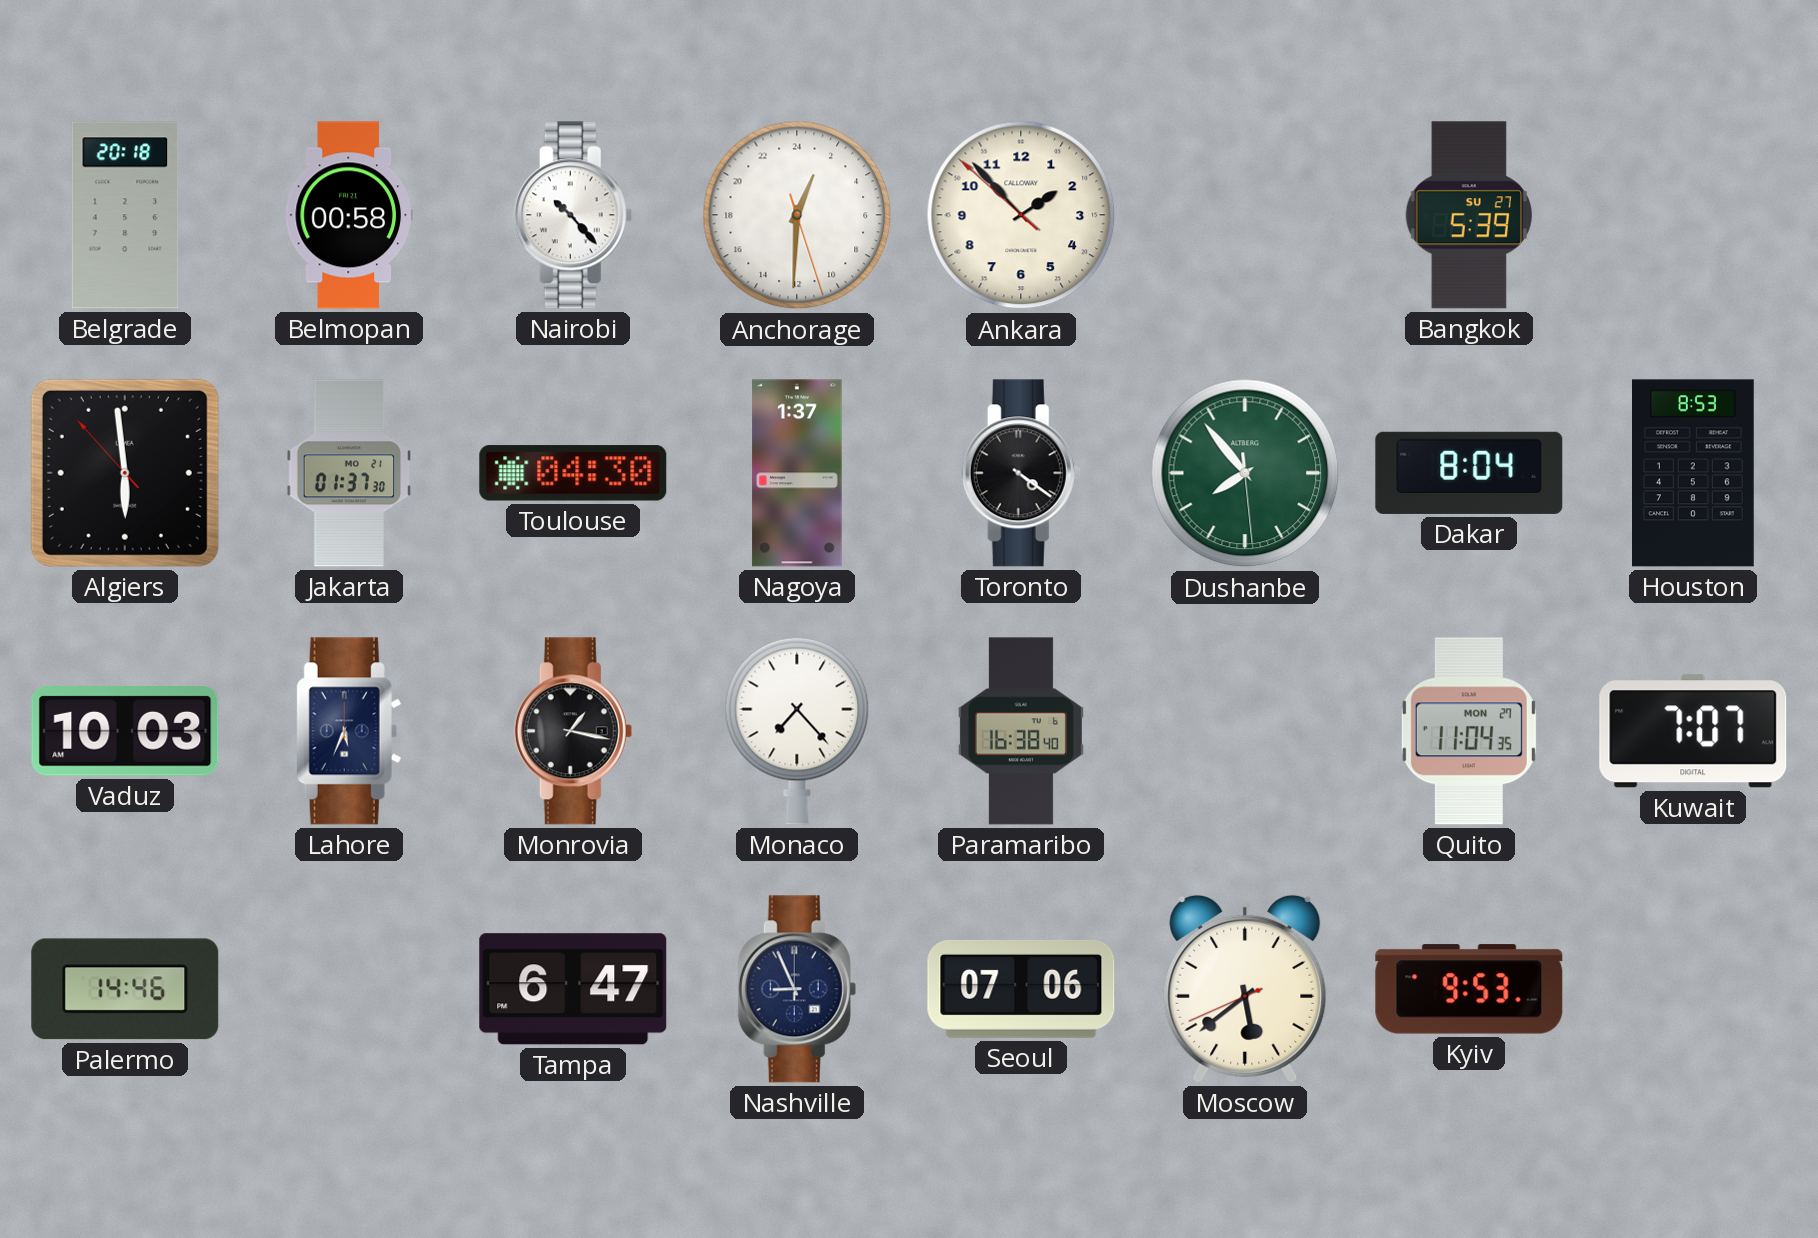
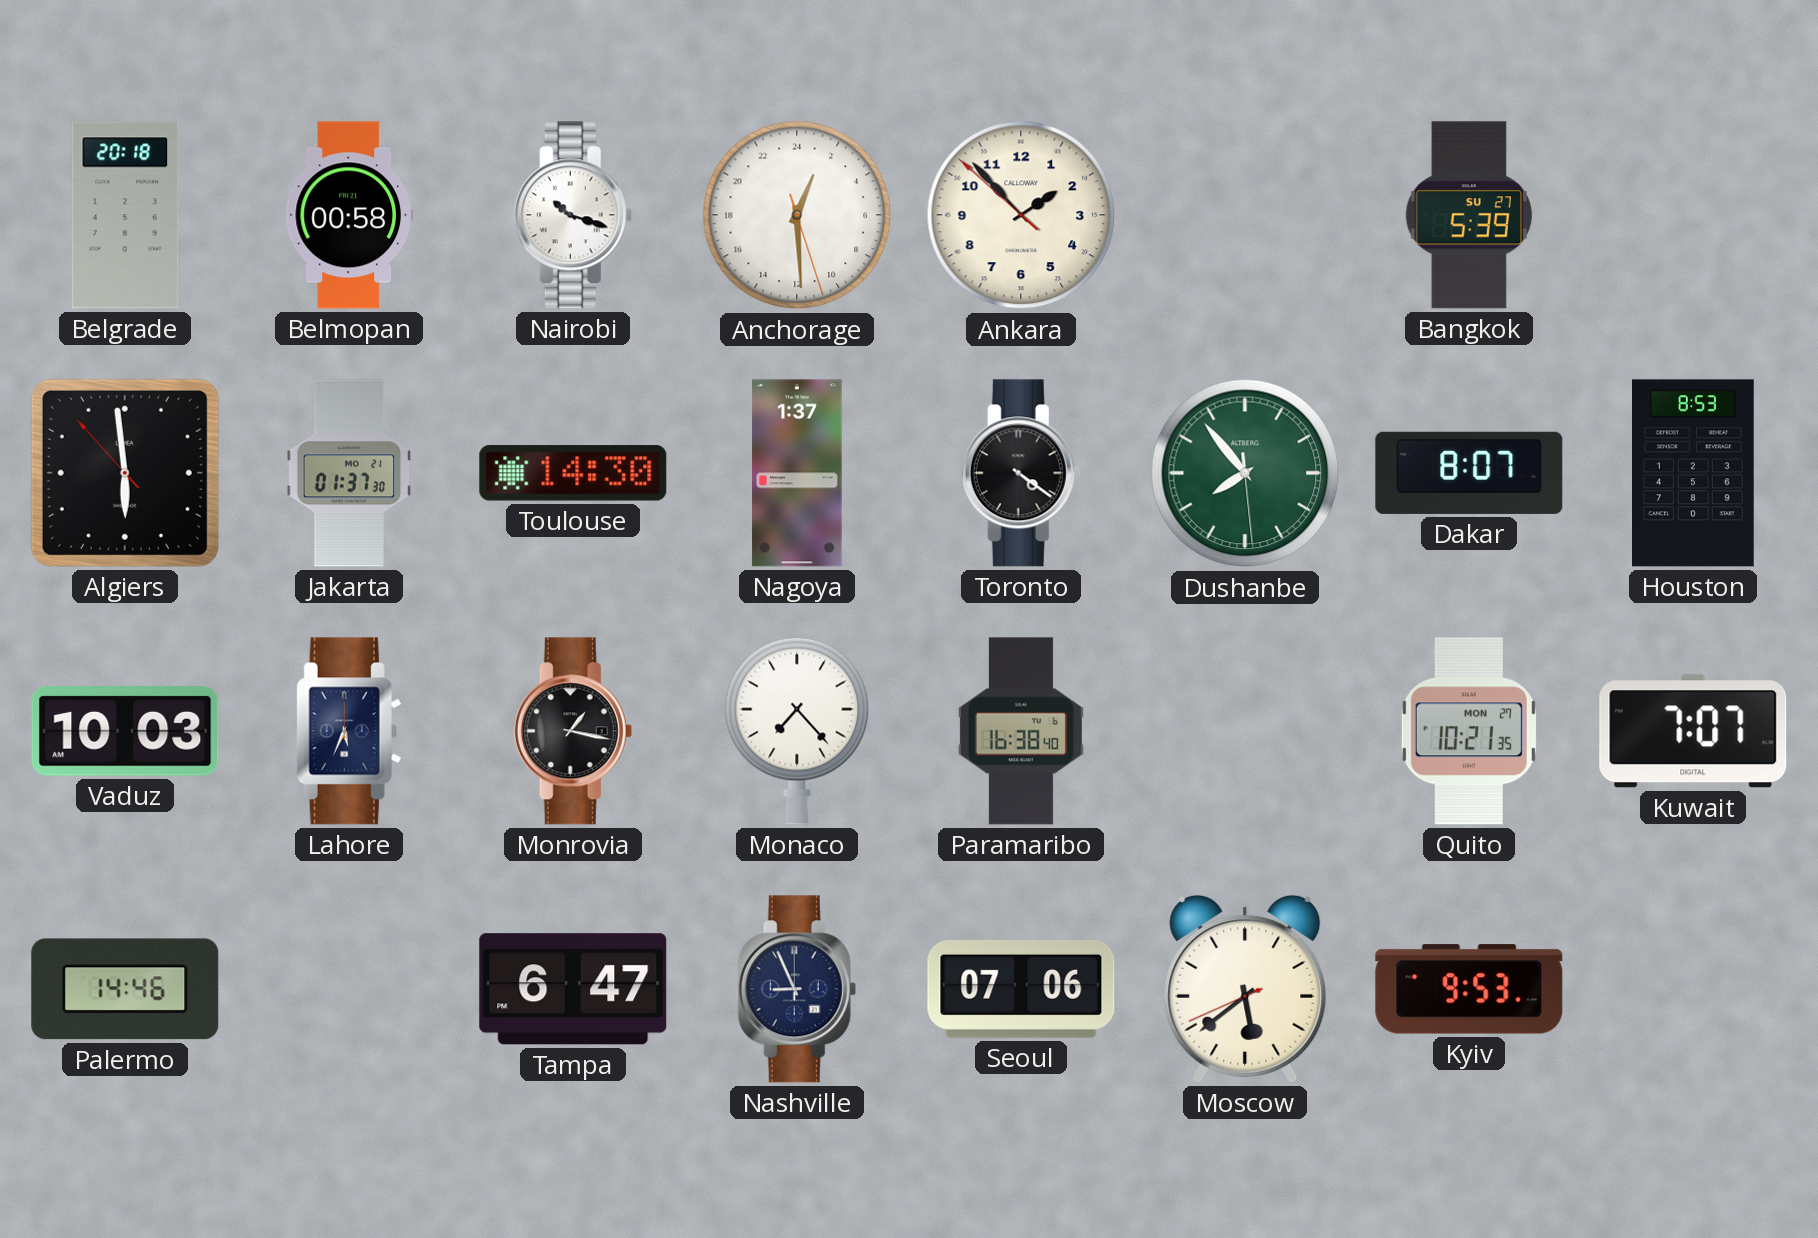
Nairobi: 10:23 -> 10:18 (573, 215)
Anchorage: 1:30 -> 1:29 (797, 215)
Toulouse: 04:30 -> 14:30 (573, 473)
Dakar: 8:04 -> 8:07 (1469, 473)
Quito: 11:04 -> 10:21 (1469, 731)
